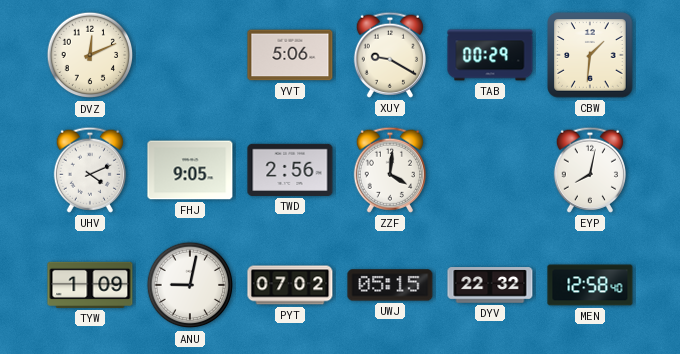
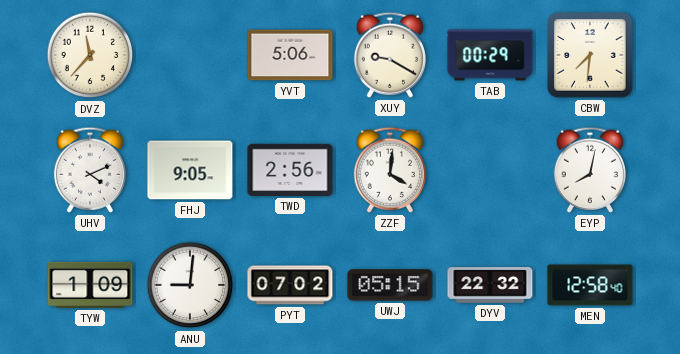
DVZ: 12:11 -> 11:37 (90, 55)
CBW: 1:31 -> 7:31 (590, 55)
ANU: 9:02 -> 9:01 (190, 285)
